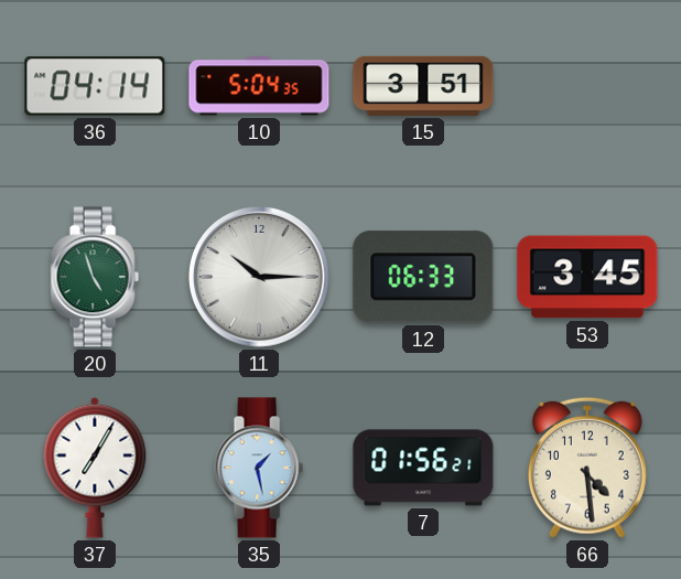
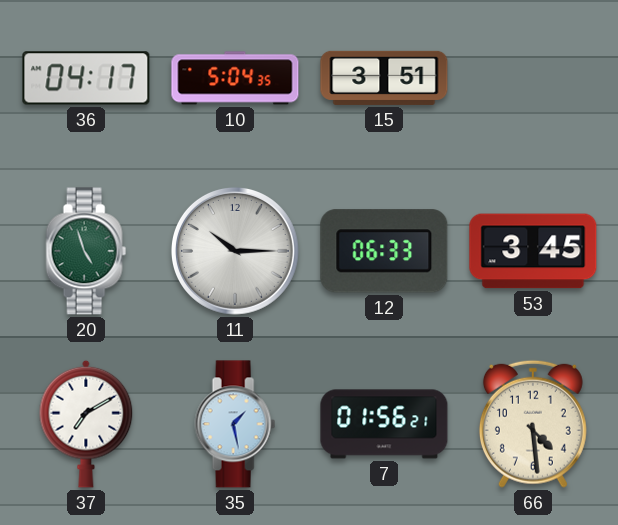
36: 04:14 -> 04:17 (86, 78)
37: 7:05 -> 7:10 (86, 424)
